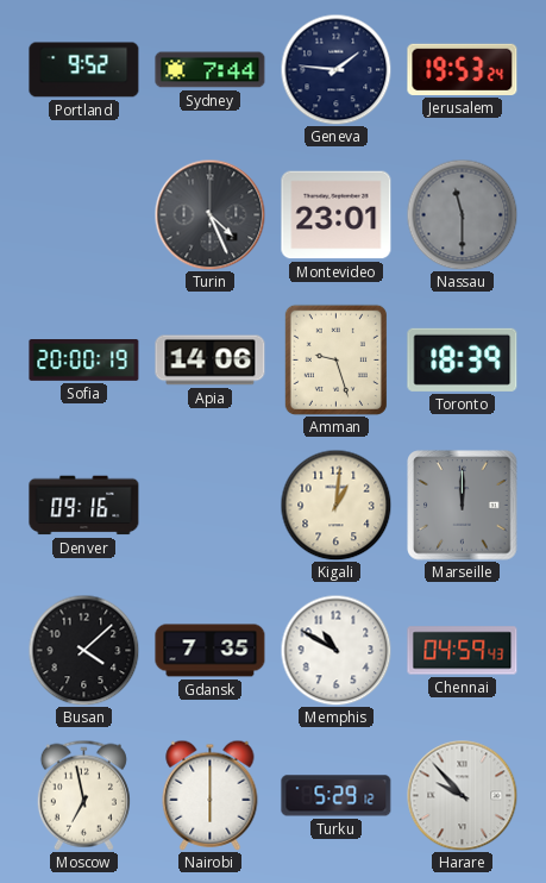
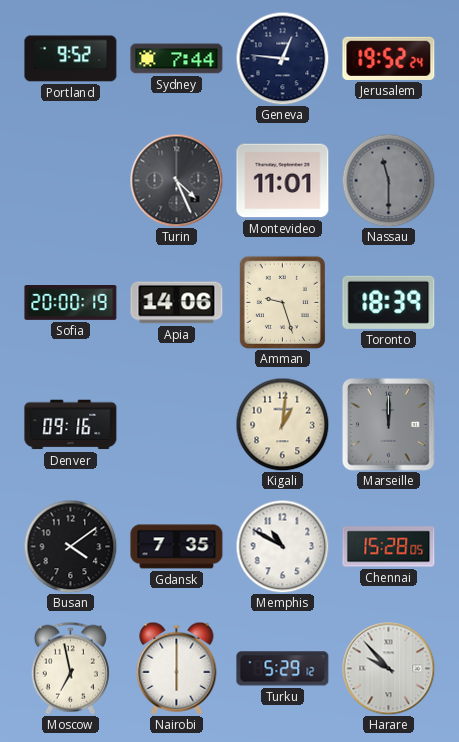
Geneva: 1:46 -> 12:46 (282, 58)
Jerusalem: 19:53 -> 19:52 (389, 58)
Montevideo: 23:01 -> 11:01 (283, 181)
Busan: 4:08 -> 4:09 (70, 546)
Chennai: 04:59 -> 15:28 (389, 547)
